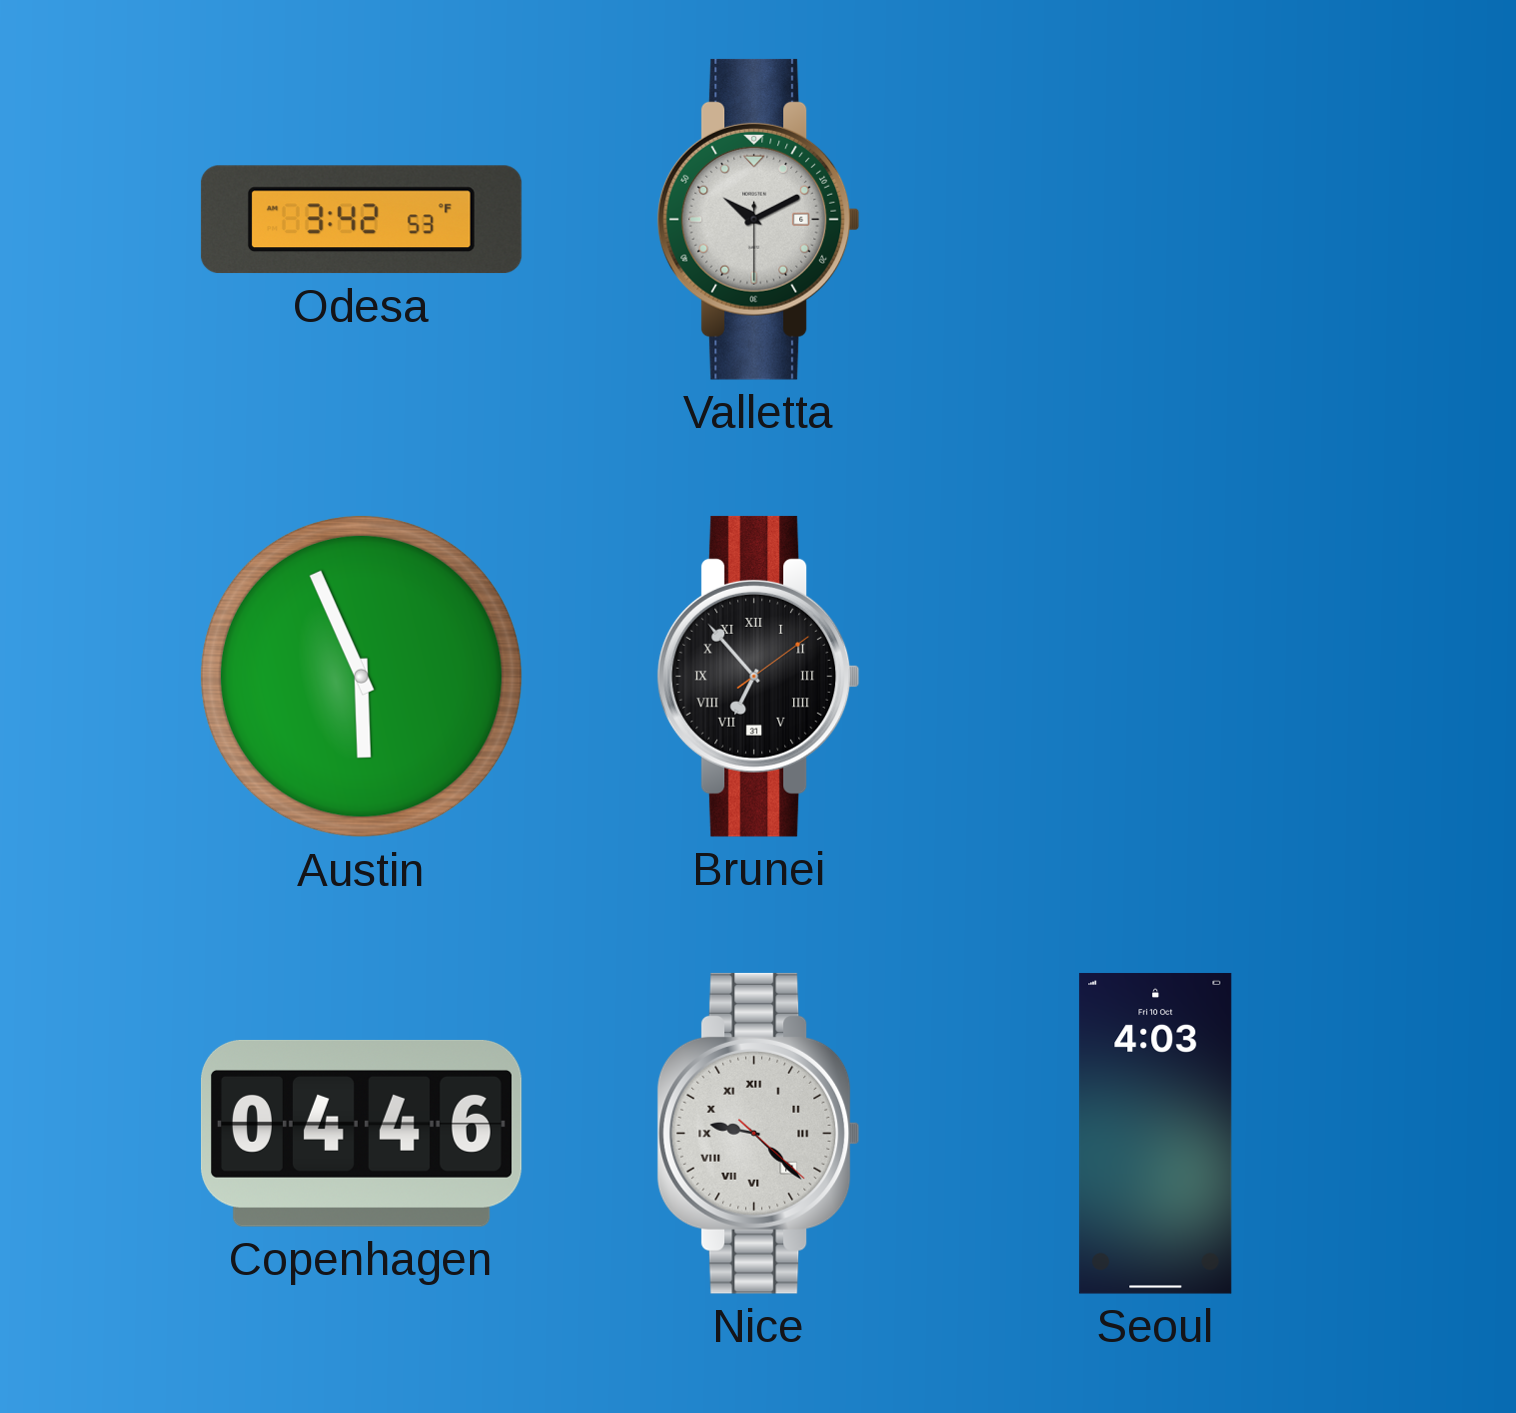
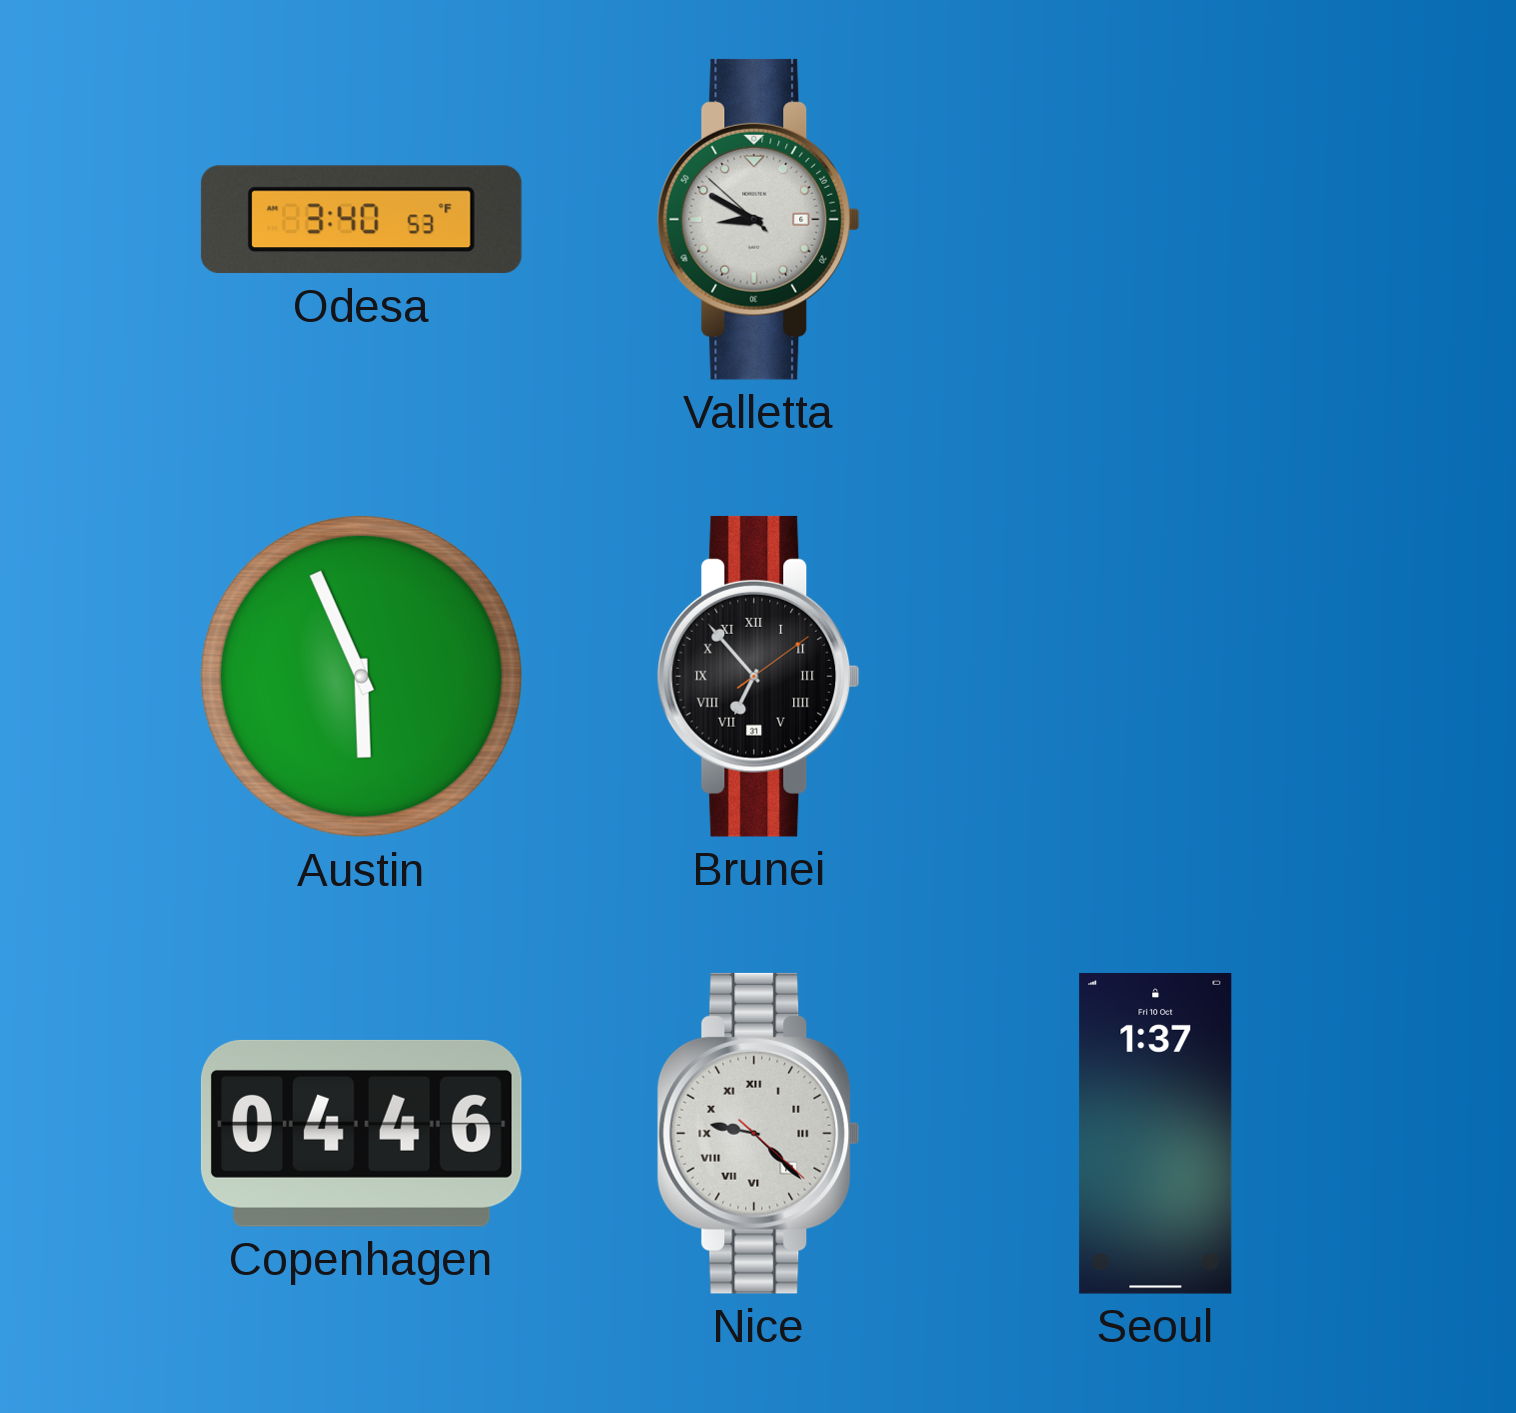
Odesa: 3:42 -> 3:40 (361, 220)
Valletta: 10:10 -> 8:49 (758, 219)
Seoul: 4:03 -> 1:37 (1156, 1133)
